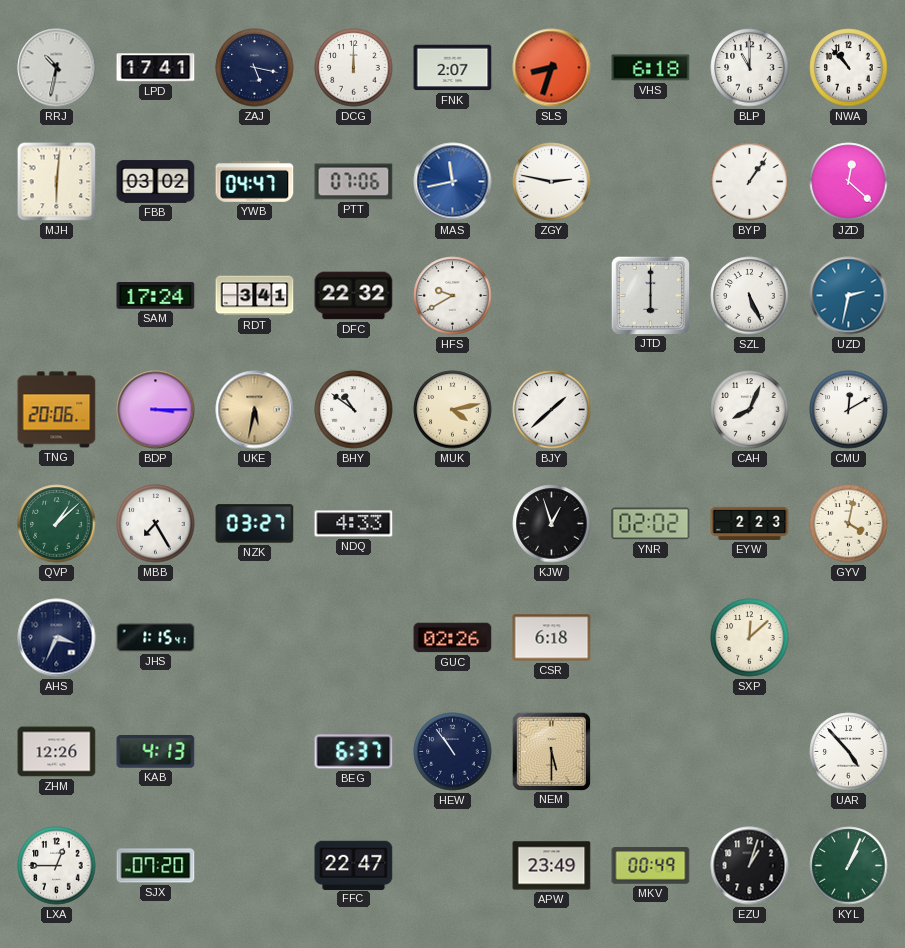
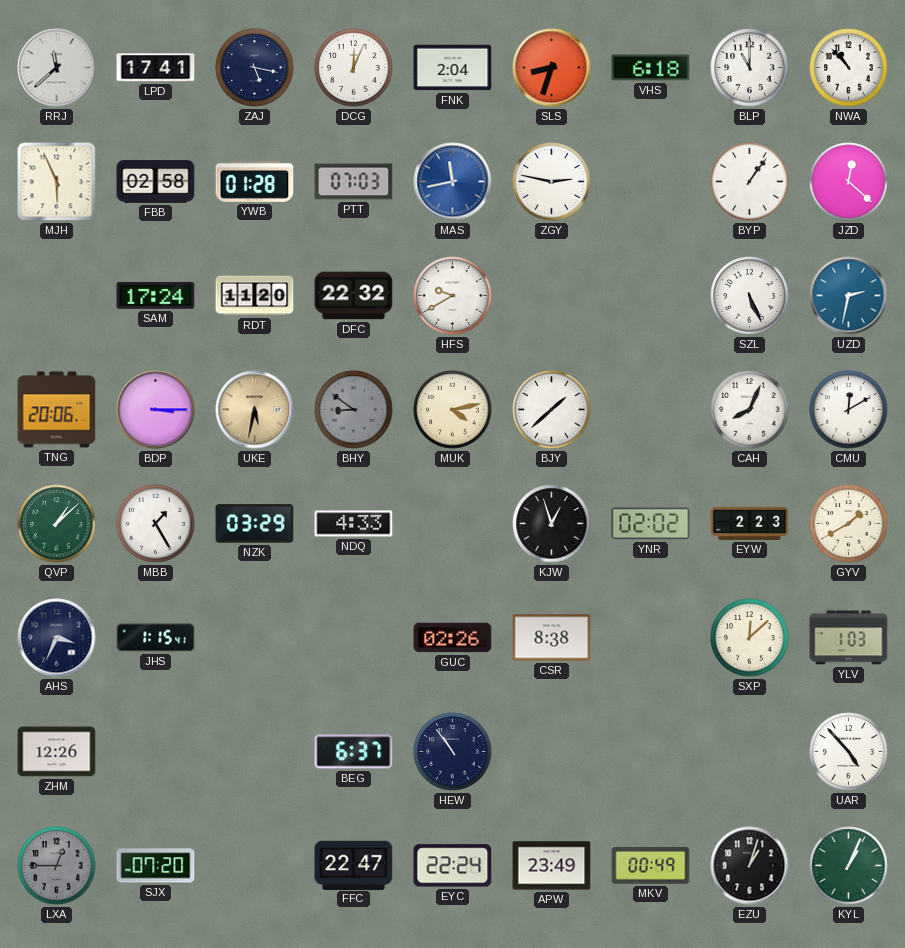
RRJ: 10:32 -> 11:38 (57, 68)
DCG: 12:00 -> 12:04 (354, 68)
FNK: 2:07 -> 2:04 (453, 68)
MJH: 6:01 -> 5:56 (57, 182)
FBB: 03:02 -> 02:58 (156, 182)
YWB: 04:47 -> 01:28 (255, 181)
PTT: 07:06 -> 07:03 (354, 182)
RDT: 3:41 -> 11:20 (255, 296)
JTD: 6:00 -> none (650, 295)
BHY: 10:51 -> 8:51 (354, 410)
BHY dial: white -> grey (354, 410)
MBB: 7:25 -> 1:25 (156, 524)
NZK: 03:27 -> 03:29 (255, 524)
GYV: 4:02 -> 1:40 (849, 524)
CSR: 6:18 -> 8:38 (552, 638)
YLV: none -> 1:03 (849, 638)
KAB: 4:13 -> none (156, 752)
NEM: 5:30 -> none (551, 751)
LXA dial: white -> grey (57, 866)
EYC: none -> 22:24 (453, 866)
